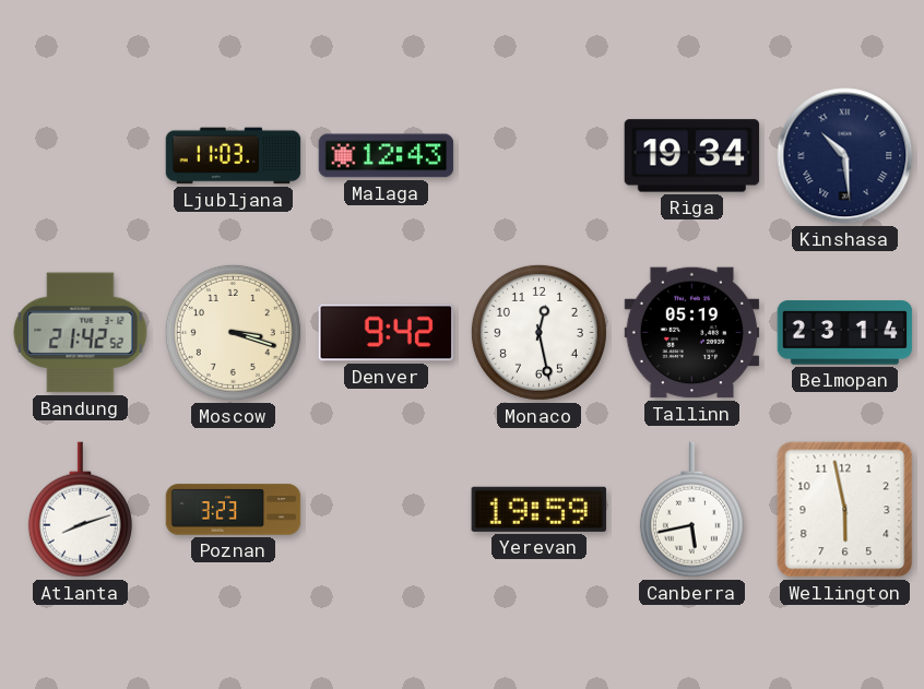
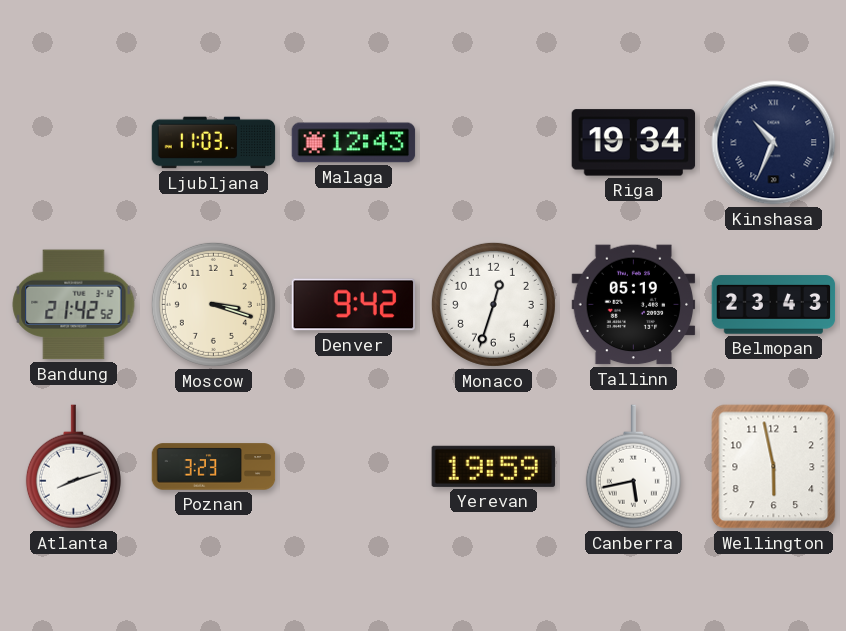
Kinshasa: 10:29 -> 10:34 (774, 143)
Monaco: 12:28 -> 12:33 (493, 304)
Belmopan: 23:14 -> 23:43 (774, 305)
